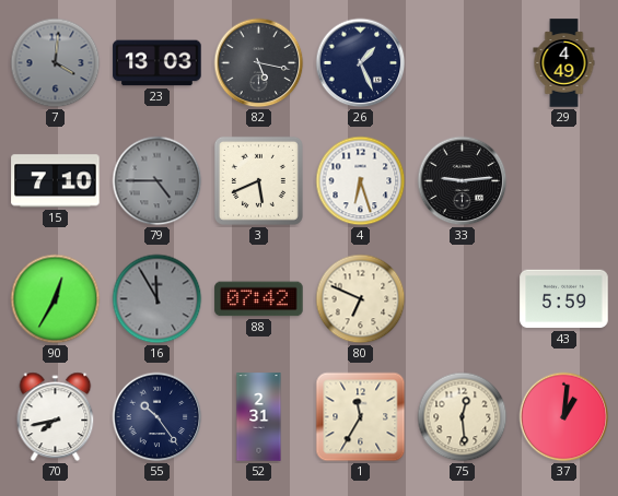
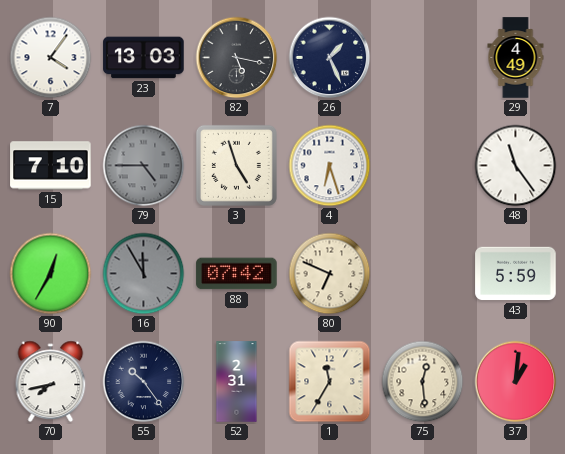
7: 4:01 -> 4:06 (51, 58)
7 dial: grey -> white (51, 58)
3: 5:41 -> 4:57 (236, 165)
33: 9:14 -> none (463, 181)
48: none -> 11:24 (516, 166)
